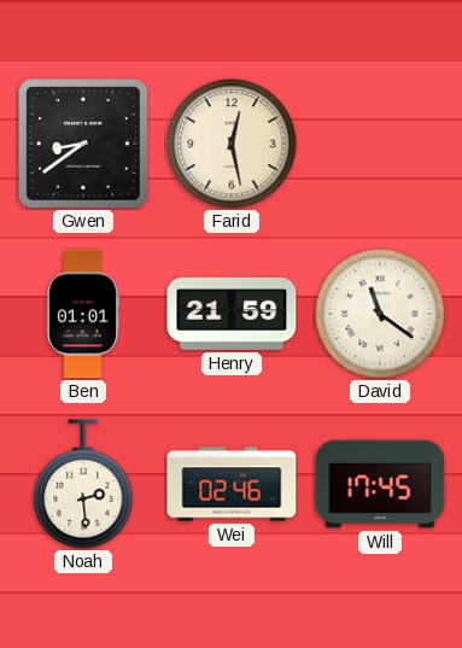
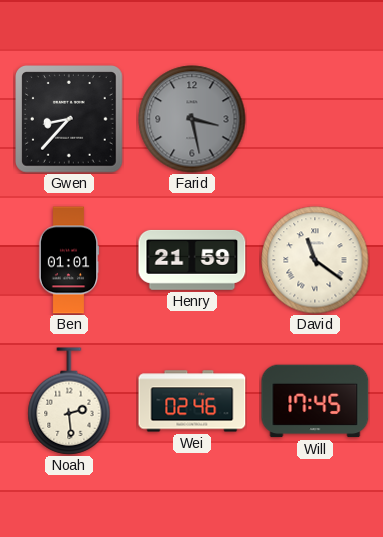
Gwen: 8:39 -> 8:37 (70, 120)
Farid: 12:28 -> 3:28 (192, 119)
Farid dial: cream -> grey (192, 119)
